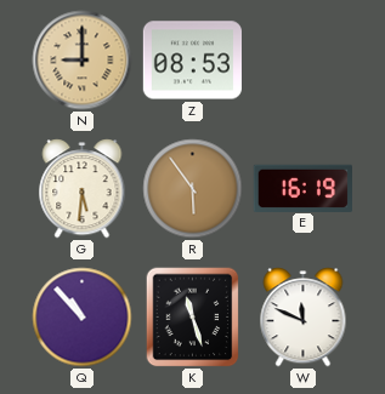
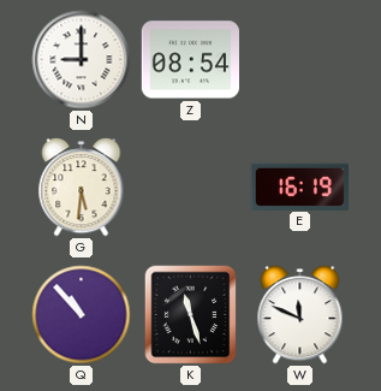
N dial: champagne -> white (82, 60)
Z: 08:53 -> 08:54 (190, 60)
R: 5:54 -> none (193, 189)
